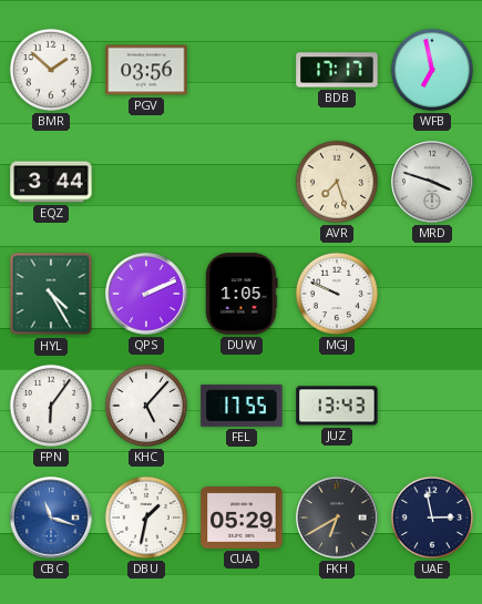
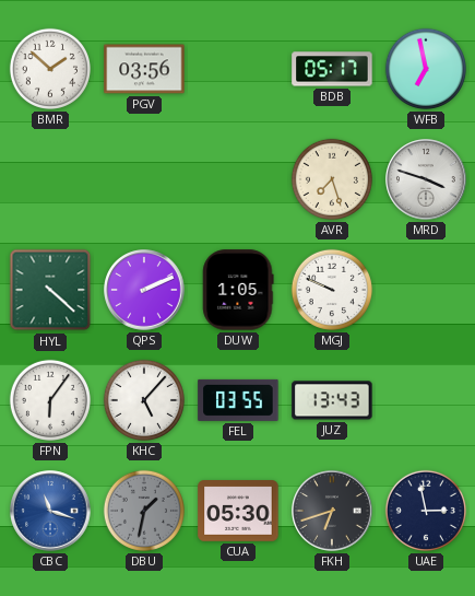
BDB: 17:17 -> 05:17 (332, 69)
EQZ: 3:44 -> none (51, 182)
HYL: 4:25 -> 4:22 (50, 290)
FEL: 17:55 -> 03:55 (238, 400)
DBU dial: white -> grey (144, 511)
CUA: 05:29 -> 05:30 (238, 512)
FKH: 6:40 -> 6:42 (332, 511)
